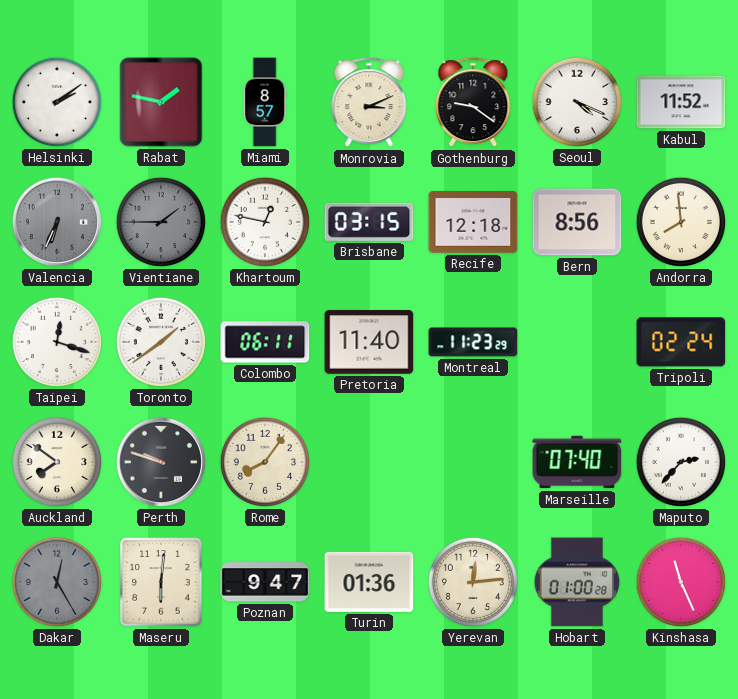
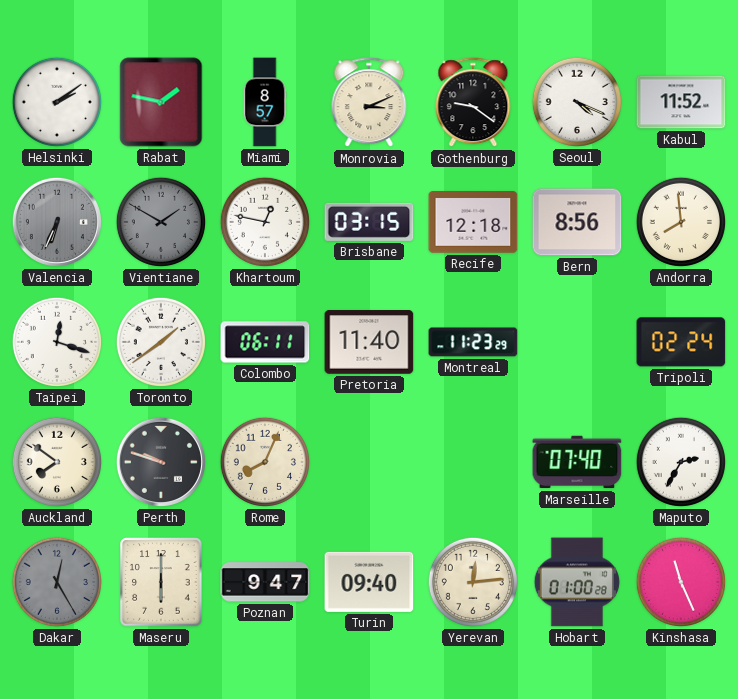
Vientiane: 1:45 -> 1:50 (161, 222)
Rome: 8:06 -> 8:04 (265, 462)
Maputo: 2:37 -> 2:35 (681, 462)
Maseru: 6:01 -> 6:00 (161, 582)
Turin: 01:36 -> 09:40 (369, 582)
